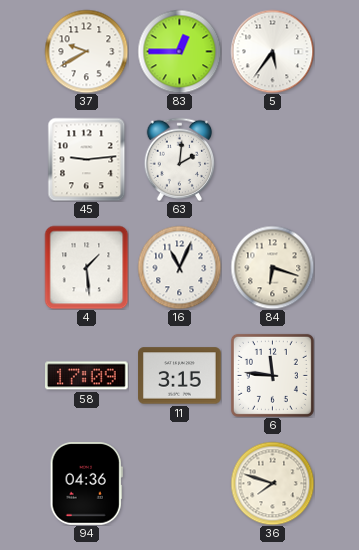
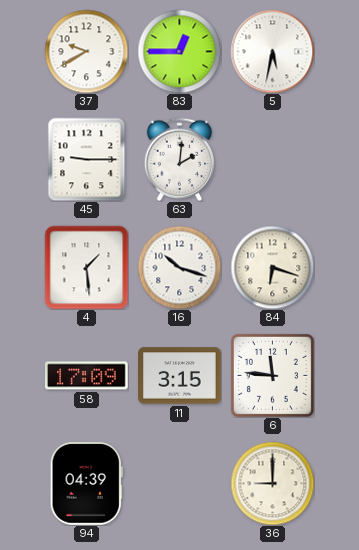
5: 5:36 -> 5:32 (272, 51)
45: 9:14 -> 9:15 (87, 159)
16: 11:04 -> 10:18 (179, 267)
94: 04:36 -> 04:39 (86, 484)
36: 7:48 -> 9:00 (272, 483)
